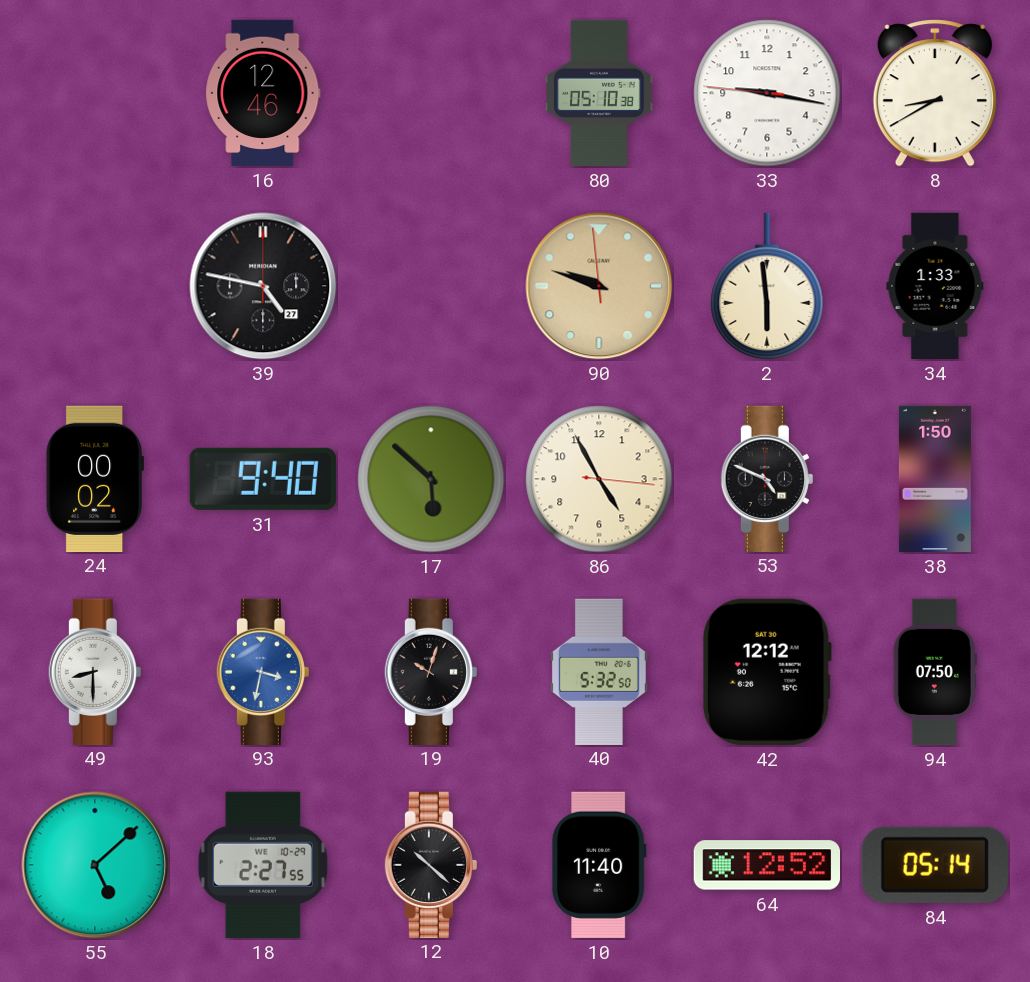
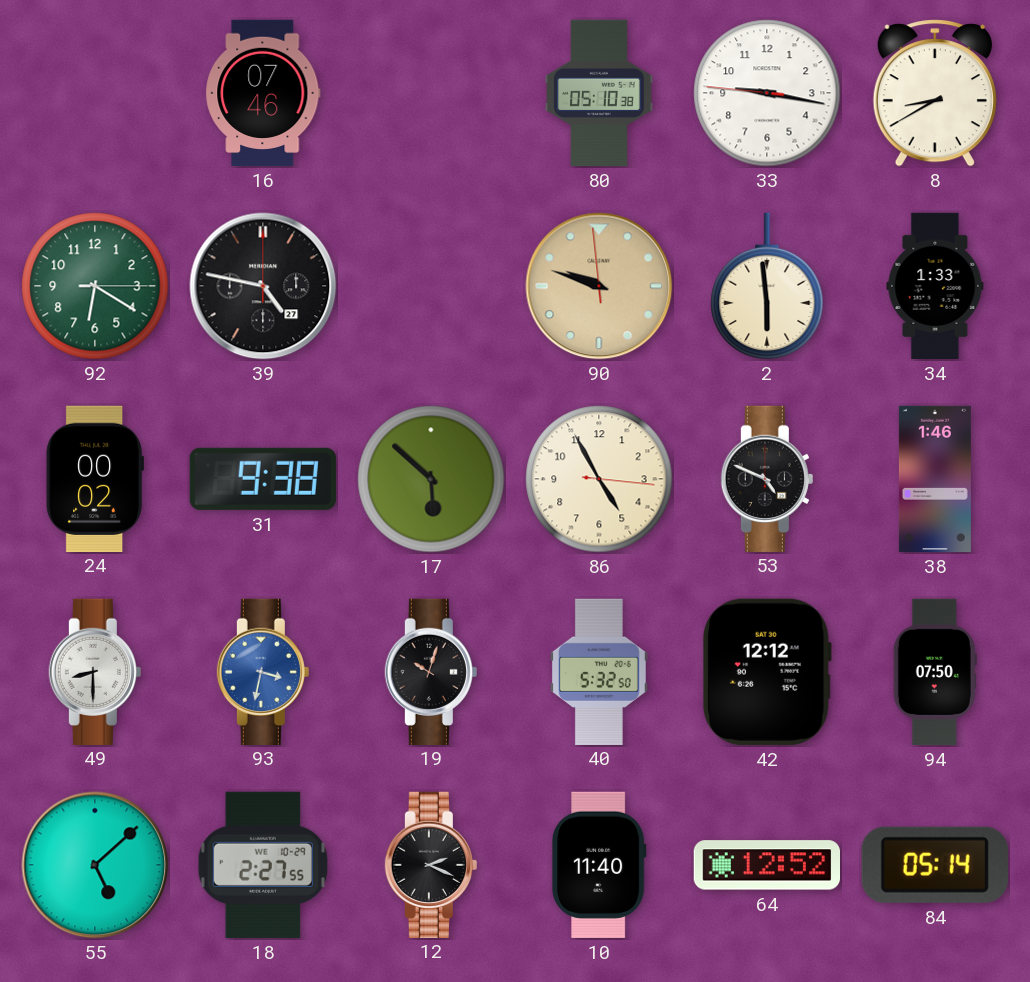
16: 12:46 -> 07:46 (263, 93)
92: none -> 6:20 (95, 286)
31: 9:40 -> 9:38 (263, 479)
38: 1:50 -> 1:46 (935, 479)
12: 10:22 -> 2:19 (431, 864)
